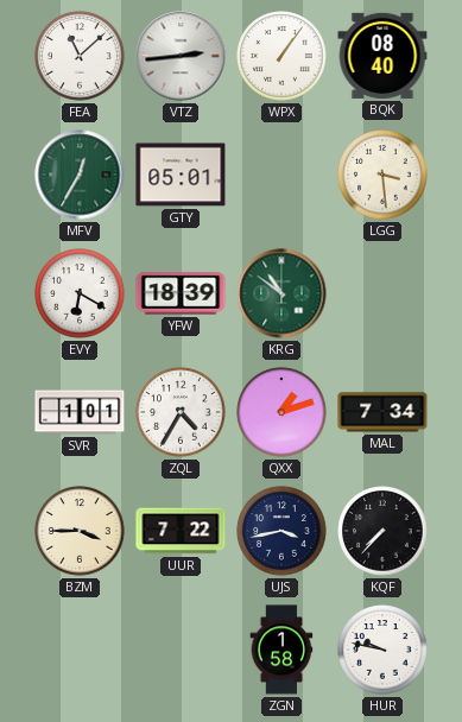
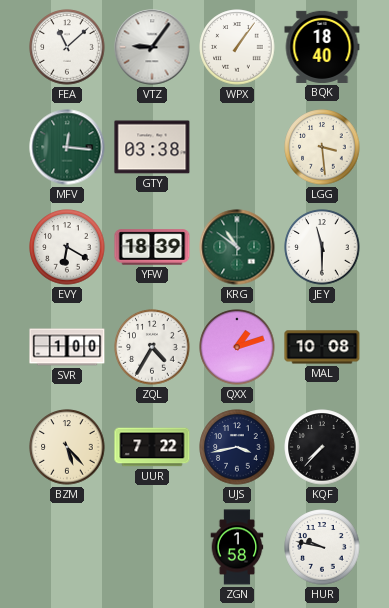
VTZ: 2:44 -> 9:06 (152, 47)
BQK: 08:40 -> 18:40 (322, 47)
MFV: 12:35 -> 12:16 (67, 147)
GTY: 05:01 -> 03:38 (152, 147)
JEY: none -> 11:30 (322, 247)
SVR: 1:01 -> 1:00 (67, 347)
MAL: 7:34 -> 10:08 (322, 347)
BZM: 3:45 -> 5:23 (67, 447)
